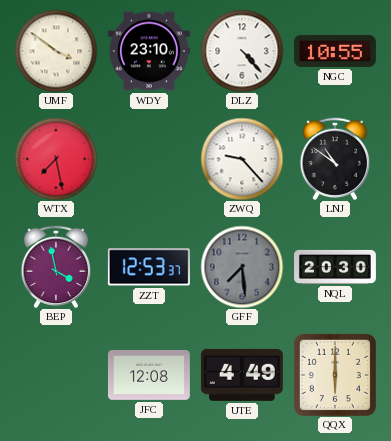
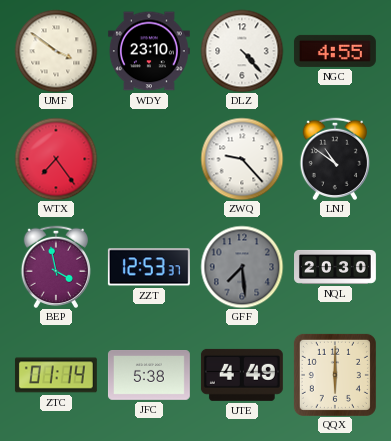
NGC: 10:55 -> 4:55 (335, 51)
WTX: 7:28 -> 7:24 (56, 159)
ZTC: none -> 01:14 (56, 375)
JFC: 12:08 -> 5:38 (149, 376)
